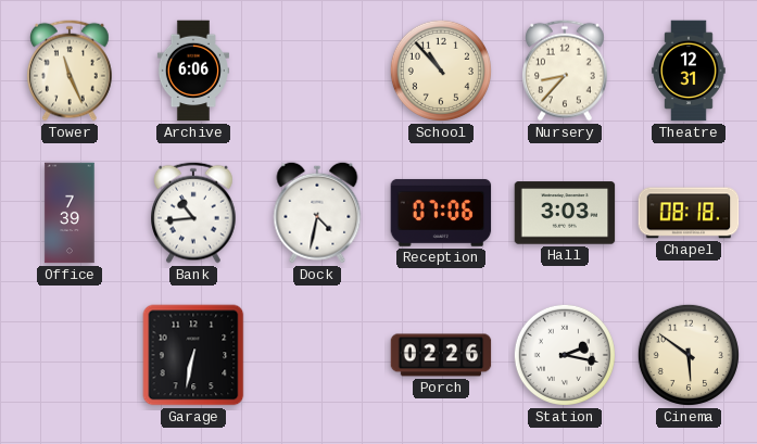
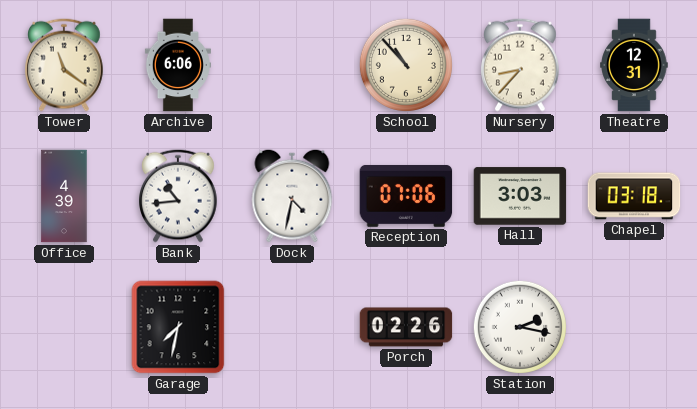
Tower: 11:26 -> 11:21 (65, 65)
Office: 7:39 -> 4:39 (64, 196)
Chapel: 08:18 -> 03:18 (634, 196)
Garage: 6:32 -> 7:32 (178, 327)
Cinema: 5:51 -> none (689, 355)
